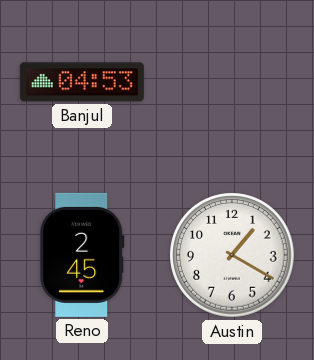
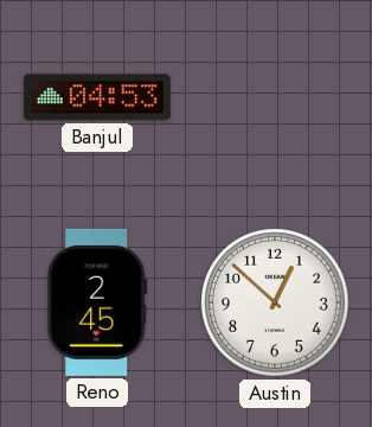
Austin: 1:20 -> 12:52 (275, 302)
